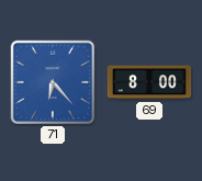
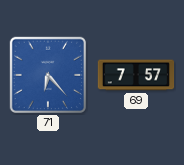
69: 8:00 -> 7:57 (136, 75)
